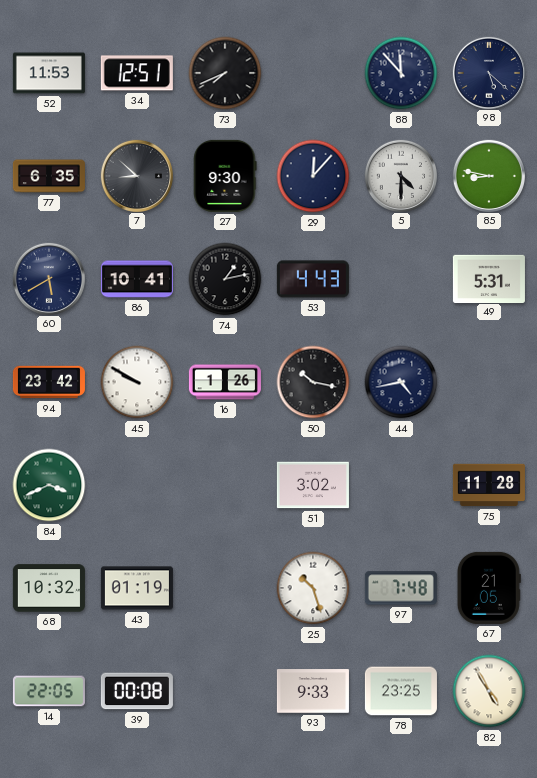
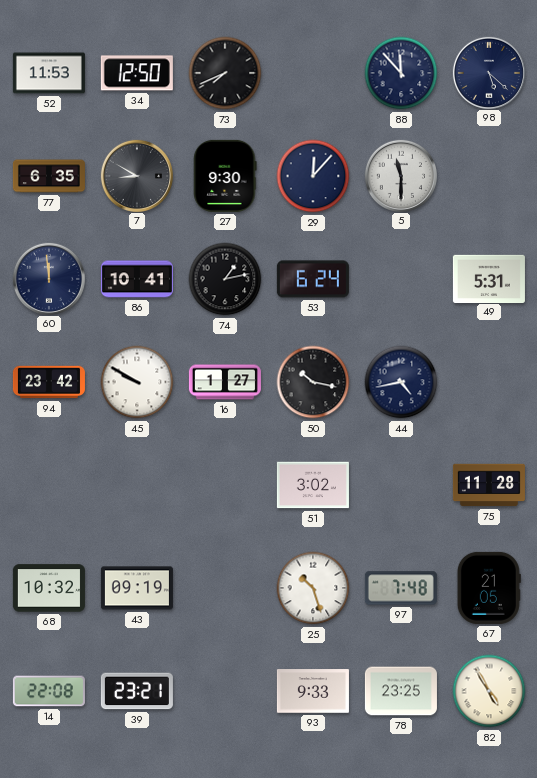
34: 12:51 -> 12:50 (137, 73)
7: 8:52 -> 8:50 (136, 175)
5: 4:30 -> 11:30 (400, 175)
85: 8:47 -> none (488, 175)
60: 5:40 -> 11:59 (48, 278)
53: 4:43 -> 6:24 (313, 279)
16: 1:26 -> 1:27 (225, 382)
84: 3:41 -> none (49, 485)
43: 01:19 -> 09:19 (137, 588)
14: 22:05 -> 22:08 (49, 691)
39: 00:08 -> 23:21 (137, 691)
